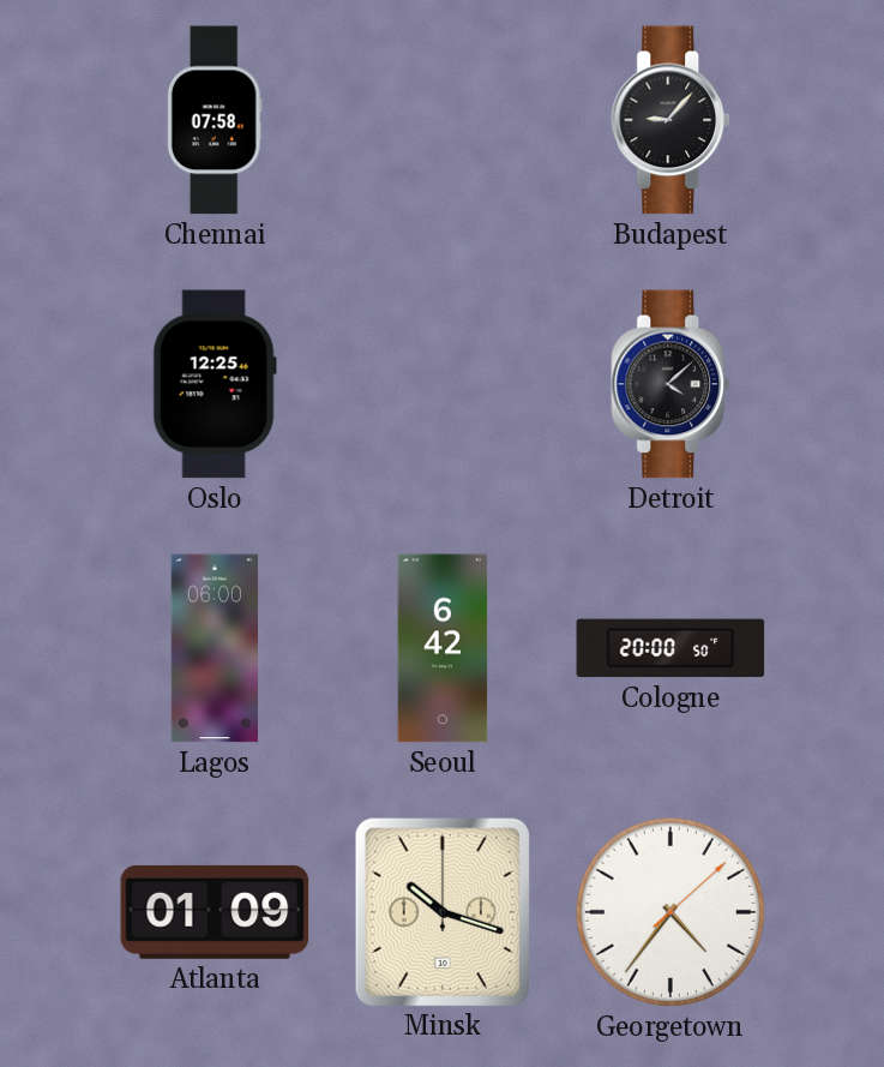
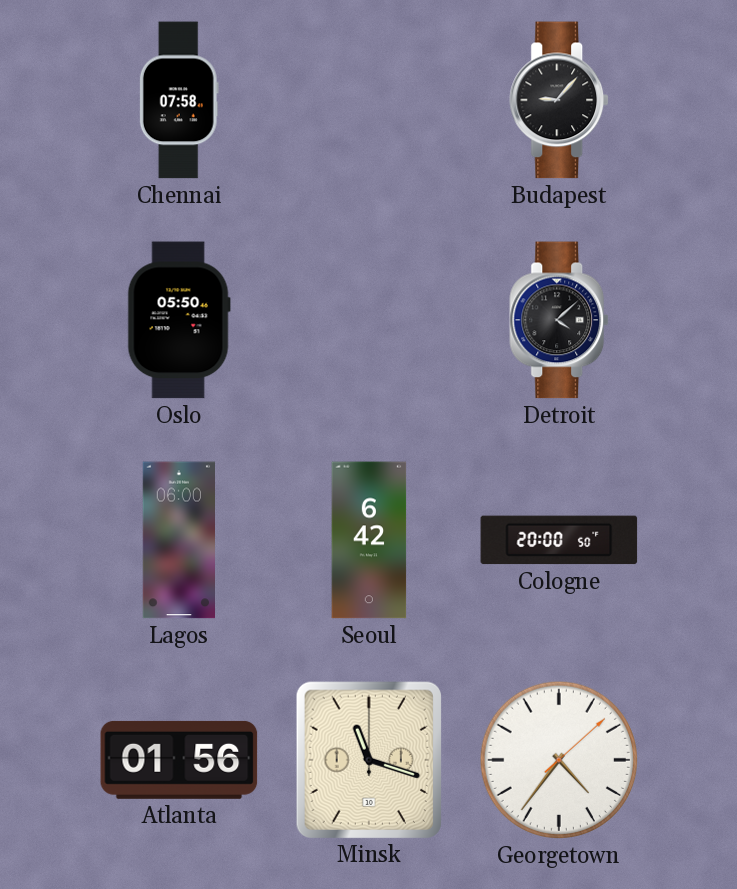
Oslo: 12:25 -> 05:50 (179, 320)
Atlanta: 01:09 -> 01:56 (179, 760)
Minsk: 10:18 -> 11:18 (369, 759)
